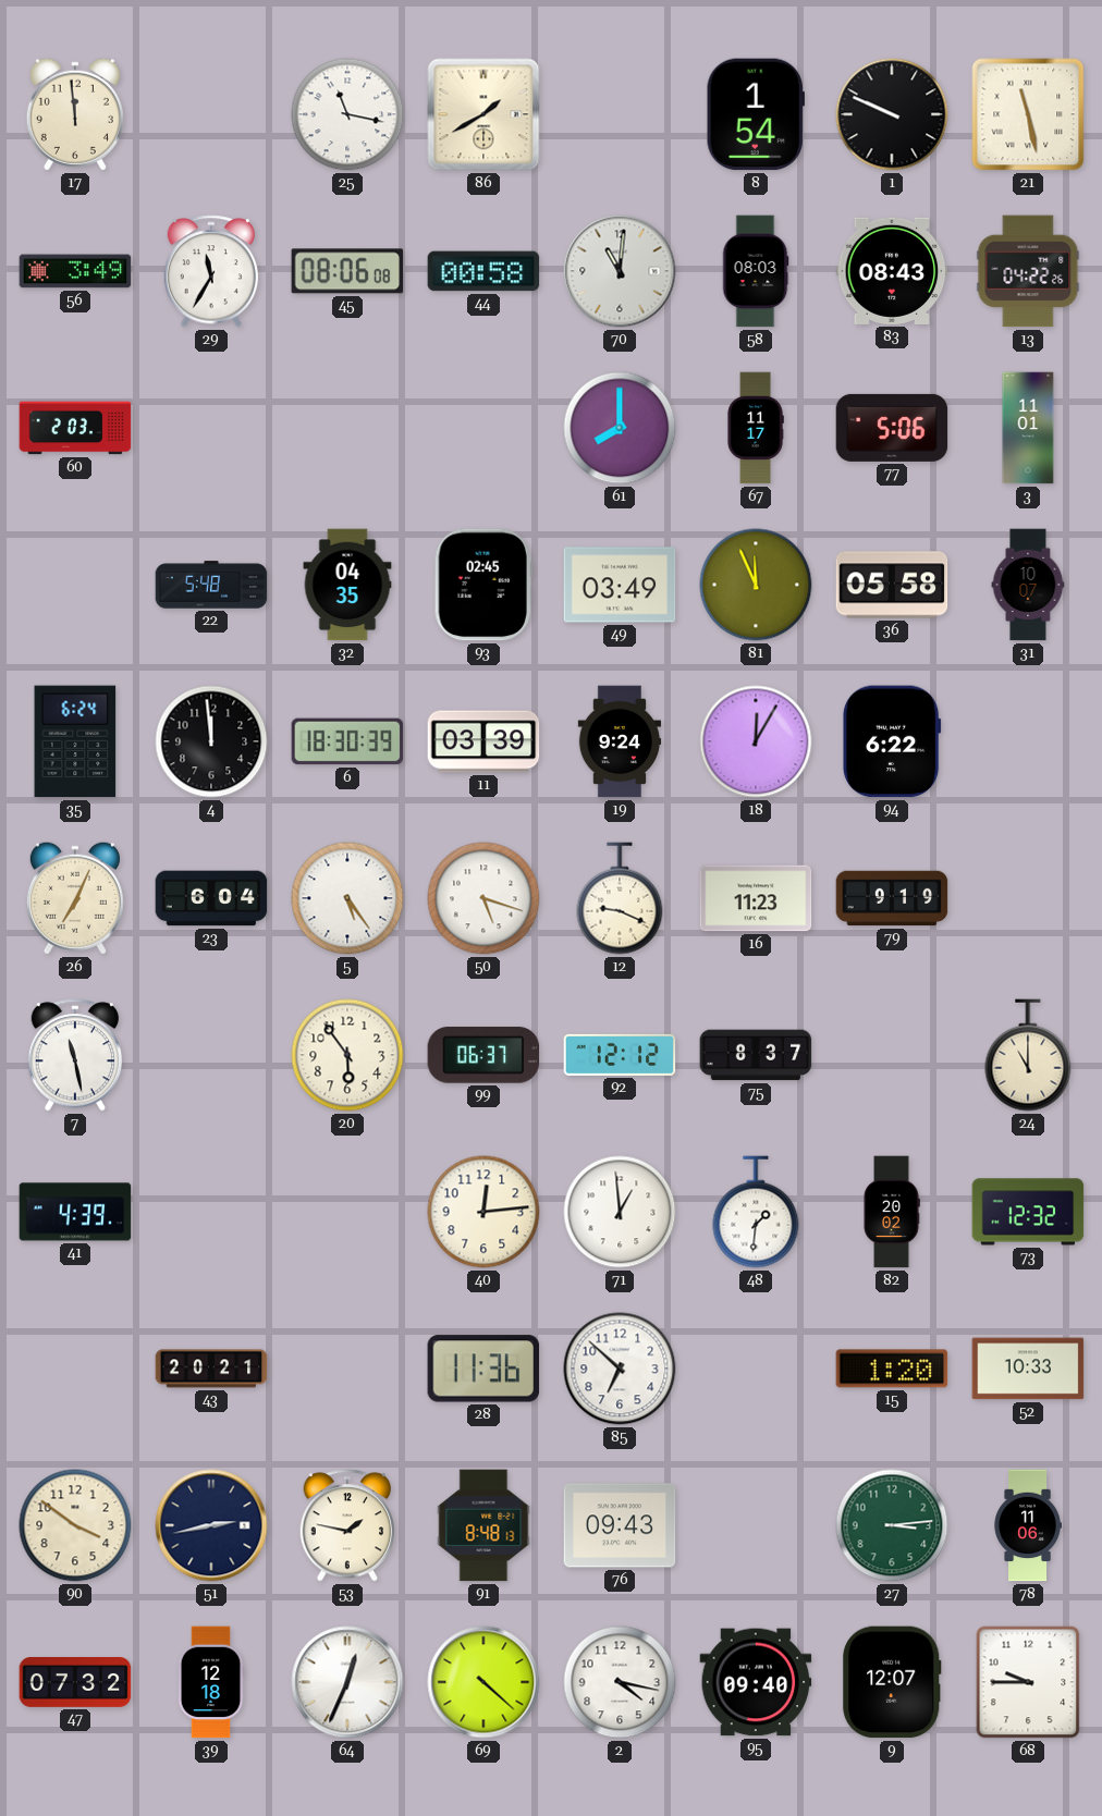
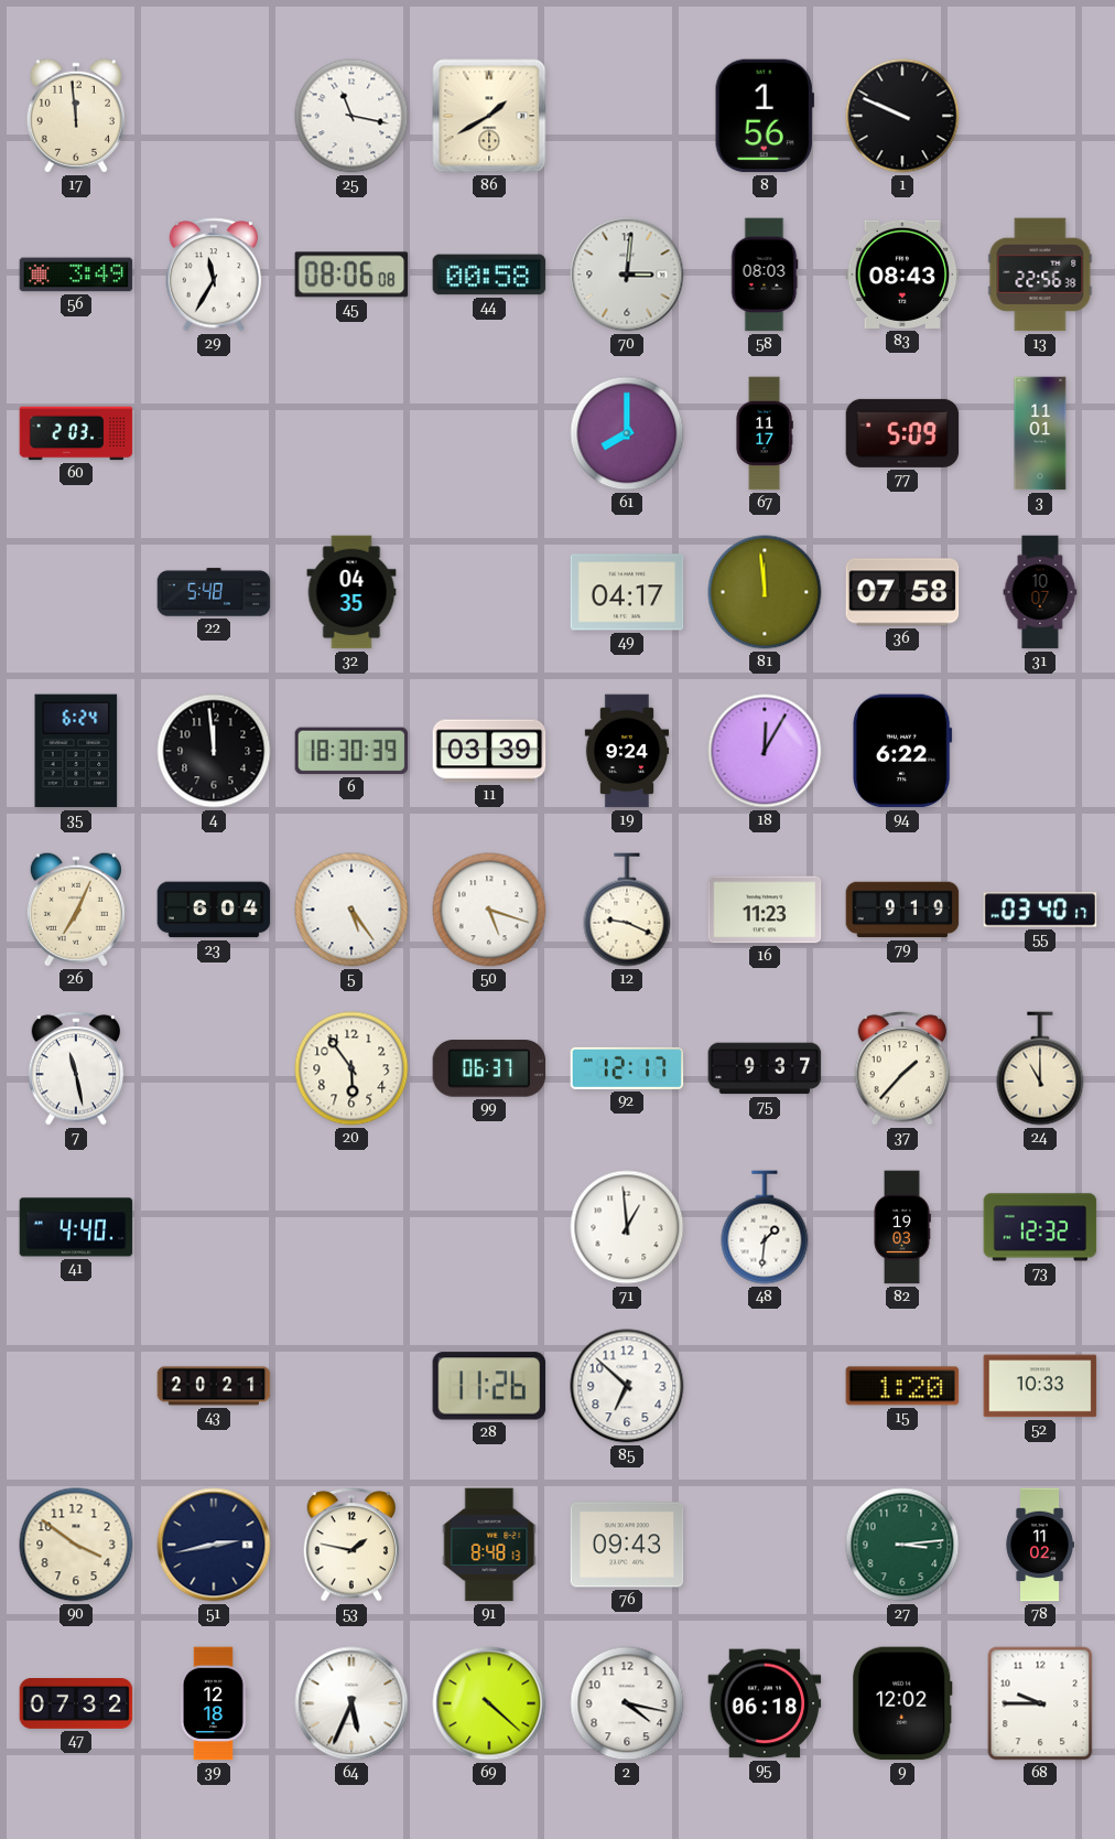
8: 1:54 -> 1:56 (765, 116)
21: 11:28 -> none (1028, 114)
70: 11:01 -> 3:01 (627, 275)
13: 04:22 -> 22:56 (1040, 275)
77: 5:06 -> 5:09 (902, 433)
93: 02:45 -> none (483, 585)
49: 03:49 -> 04:17 (627, 592)
81: 11:56 -> 11:59 (765, 592)
36: 05:58 -> 07:58 (902, 592)
55: none -> 03:40 (1040, 910)
92: 12:12 -> 12:17 (627, 1068)
75: 8:37 -> 9:37 (765, 1068)
37: none -> 1:37 (902, 1068)
41: 4:39 -> 4:40 (76, 1227)
40: 12:14 -> none (483, 1212)
82: 20:02 -> 19:03 (902, 1227)
28: 11:36 -> 11:26 (489, 1386)
78: 11:06 -> 11:02 (1040, 1545)
64: 12:34 -> 5:34 (351, 1703)
95: 09:40 -> 06:18 (765, 1703)
9: 12:07 -> 12:02 (903, 1703)
